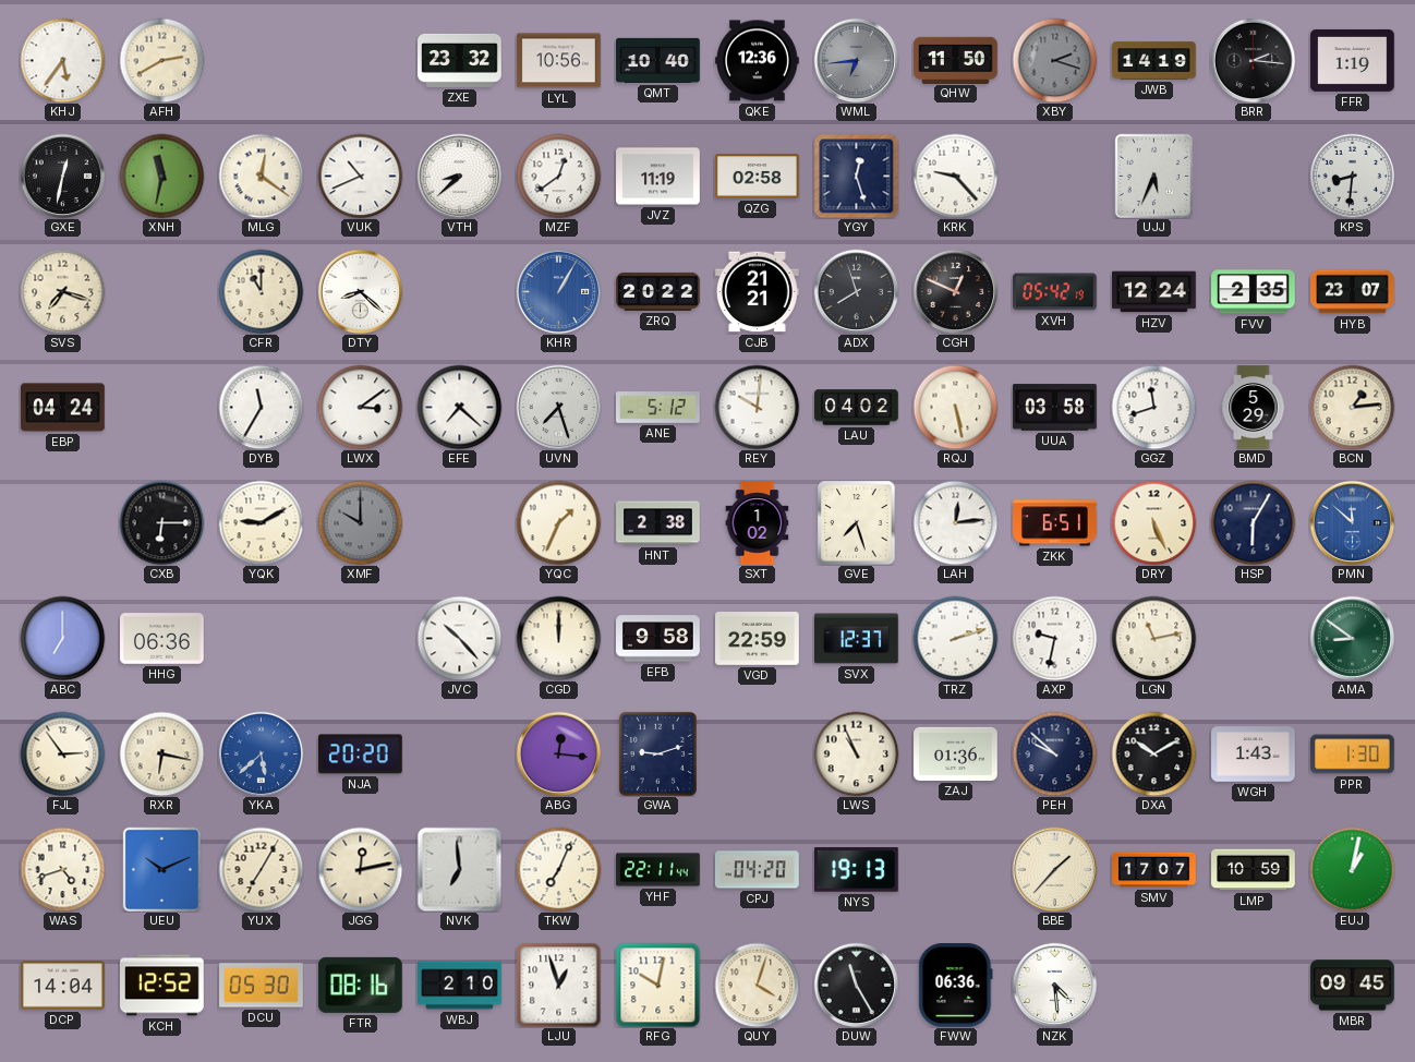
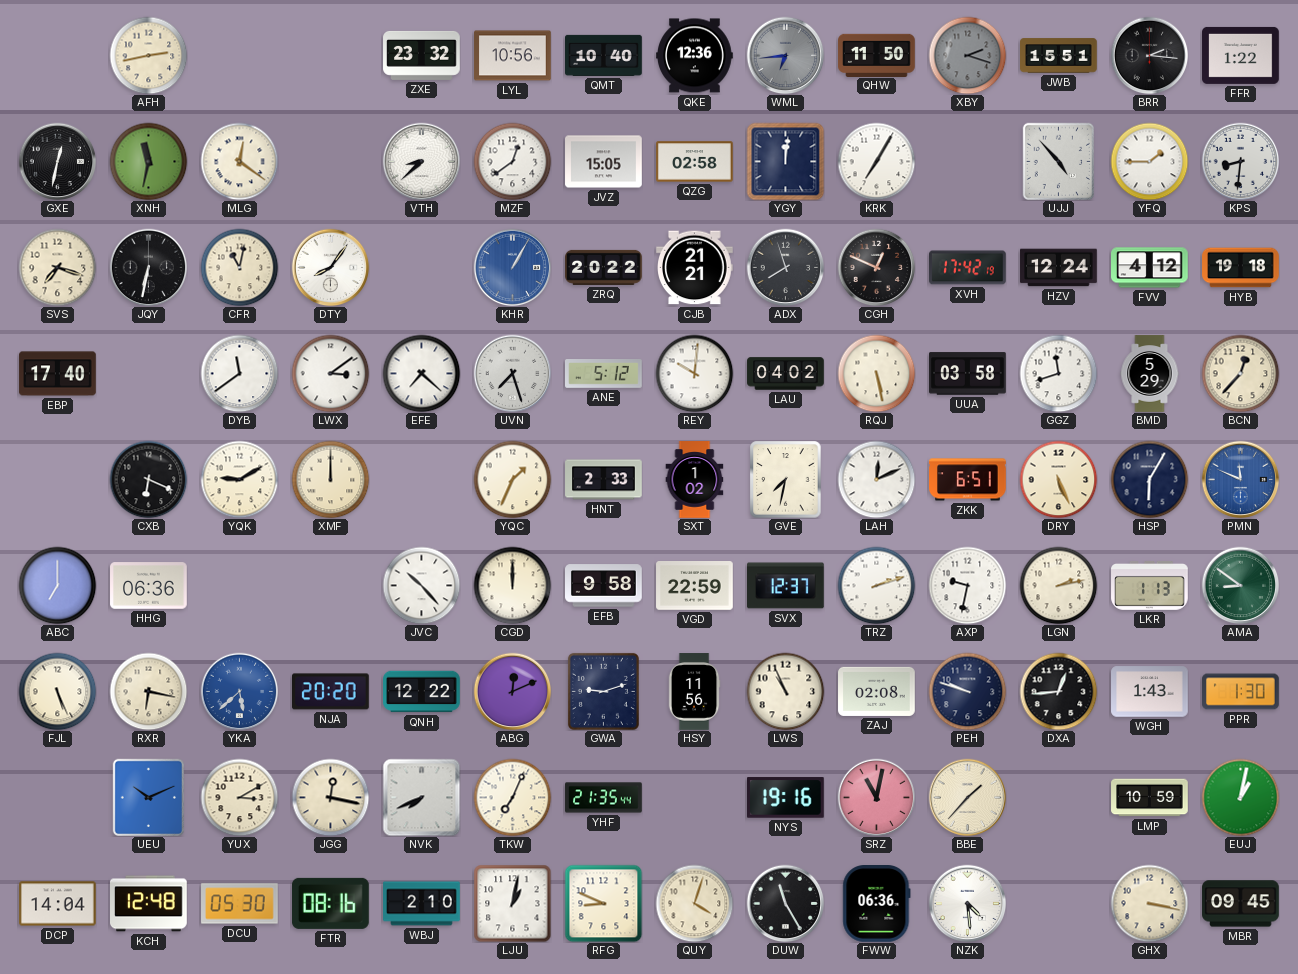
KHJ: 5:36 -> none (62, 60)
AFH: 2:40 -> 2:43 (148, 55)
JWB: 14:19 -> 15:51 (1059, 56)
FFR: 1:19 -> 1:22 (1241, 55)
VUK: 10:41 -> none (360, 176)
JVZ: 11:19 -> 15:05 (604, 162)
YGY: 12:27 -> 12:01 (785, 161)
KRK: 9:23 -> 7:05 (876, 161)
UJJ: 5:34 -> 4:53 (1059, 161)
YFQ: none -> 1:45 (1149, 161)
JQY: none -> 6:32 (148, 267)
CFR: 11:00 -> 11:02 (239, 267)
DTY: 8:22 -> 8:06 (330, 267)
XVH: 05:42 -> 17:42 (968, 268)
FVV: 2:35 -> 4:12 (1150, 268)
HYB: 23:07 -> 19:18 (1241, 268)
EBP: 04:24 -> 17:40 (58, 374)
DYB: 11:35 -> 11:39 (239, 373)
BCN: 1:14 -> 12:37 (1240, 373)
CXB: 6:15 -> 6:19 (148, 479)
XMF: 10:00 -> 12:00 (330, 479)
XMF dial: grey -> cream (330, 479)
HNT: 2:38 -> 2:33 (604, 480)
GVE: 7:27 -> 7:32 (786, 479)
LAH: 12:14 -> 12:11 (876, 479)
PMN: 11:52 -> 11:49 (1240, 479)
LGN: 11:13 -> 2:13 (1058, 585)
LKR: none -> 1:13 (1150, 585)
FJL: 2:54 -> 5:26 (57, 691)
QNH: none -> 12:22 (422, 692)
ABG: 12:16 -> 12:11 (512, 691)
HSY: none -> 11:56 (694, 692)
ZAJ: 01:36 -> 02:08 (877, 691)
PEH: 9:52 -> 9:48 (967, 691)
DXA: 10:10 -> 12:44 (1058, 691)
WAS: 4:42 -> none (62, 869)
YUX: 7:05 -> 3:10 (239, 797)
JGG: 12:13 -> 12:17 (330, 797)
NVK: 6:59 -> 7:41 (421, 797)
YHF: 22:11 -> 21:35 (604, 798)
CPJ: 04:20 -> none (758, 870)
NYS: 19:13 -> 19:16 (786, 798)
SRZ: none -> 11:02 (876, 797)
SMV: 17:07 -> none (1154, 870)
KCH: 12:52 -> 12:48 (149, 904)
LJU: 12:57 -> 1:02 (512, 903)
RFG: 10:02 -> 8:49 (603, 903)
GHX: none -> 3:17 (1149, 903)
